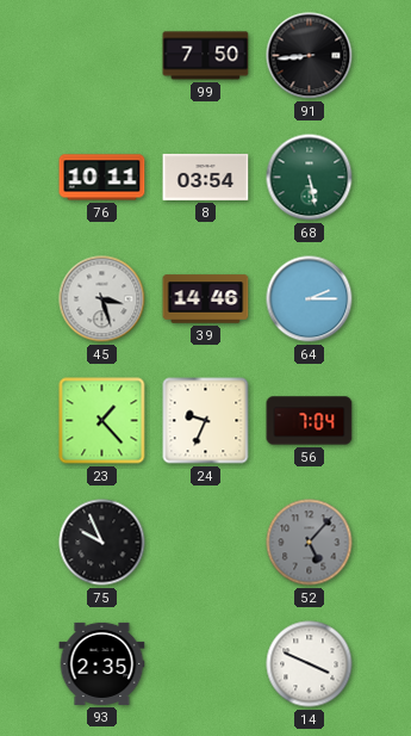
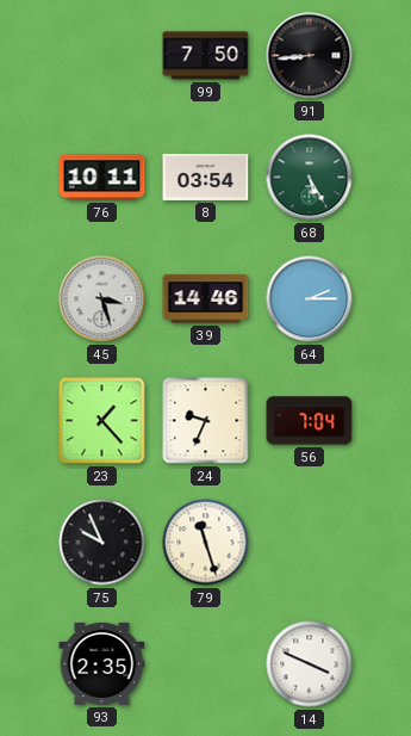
68: 5:28 -> 5:25 (310, 178)
79: none -> 11:27 (206, 543)
52: 5:07 -> none (310, 543)
